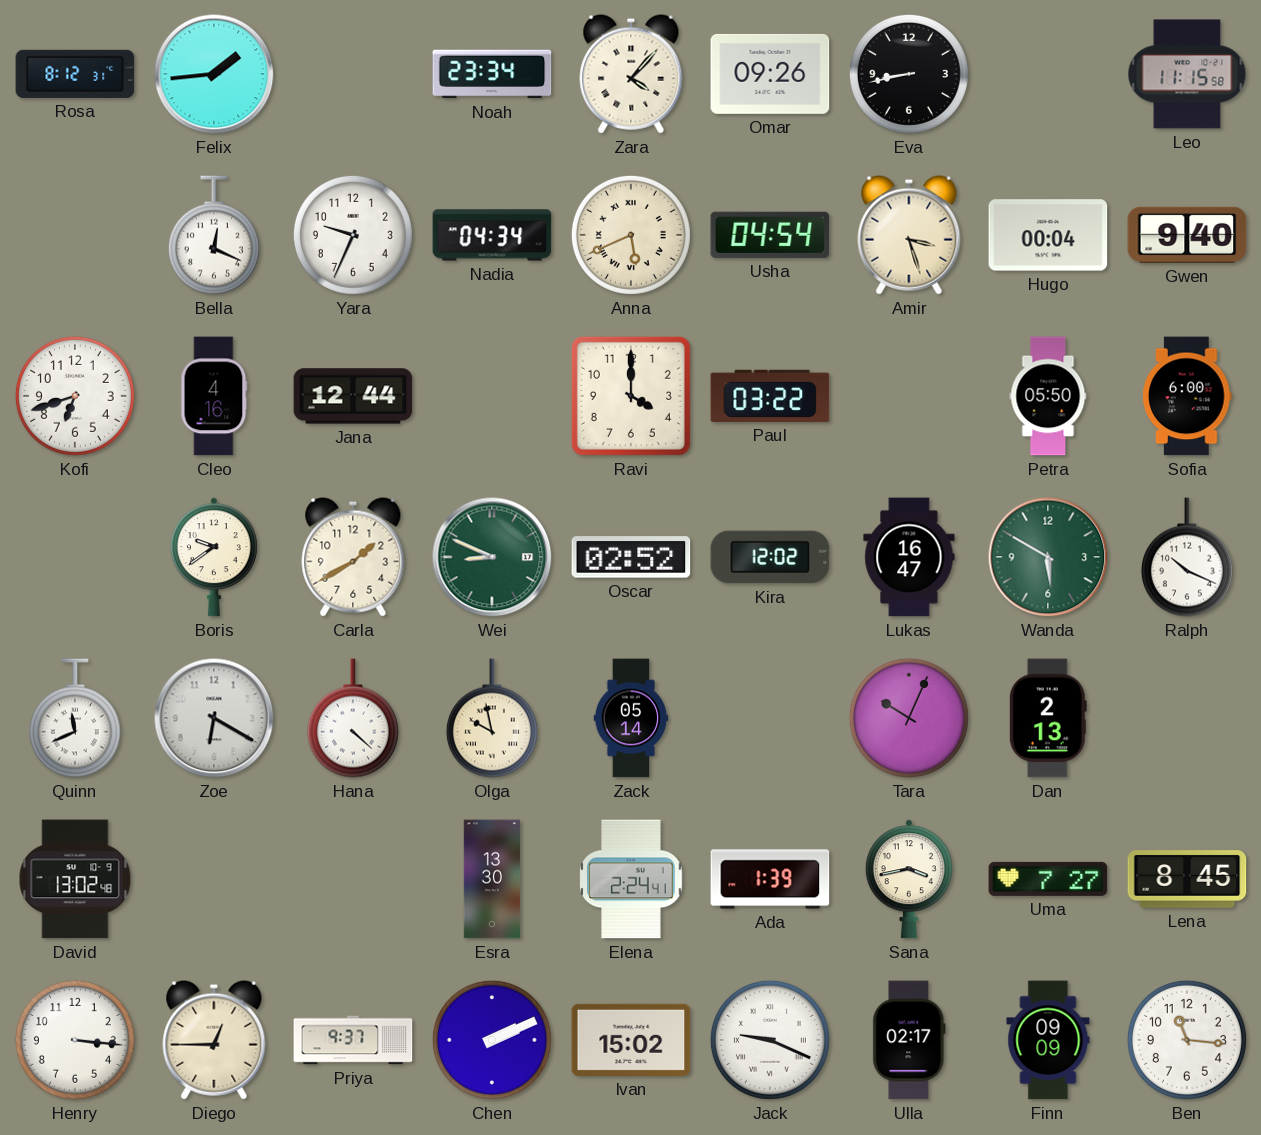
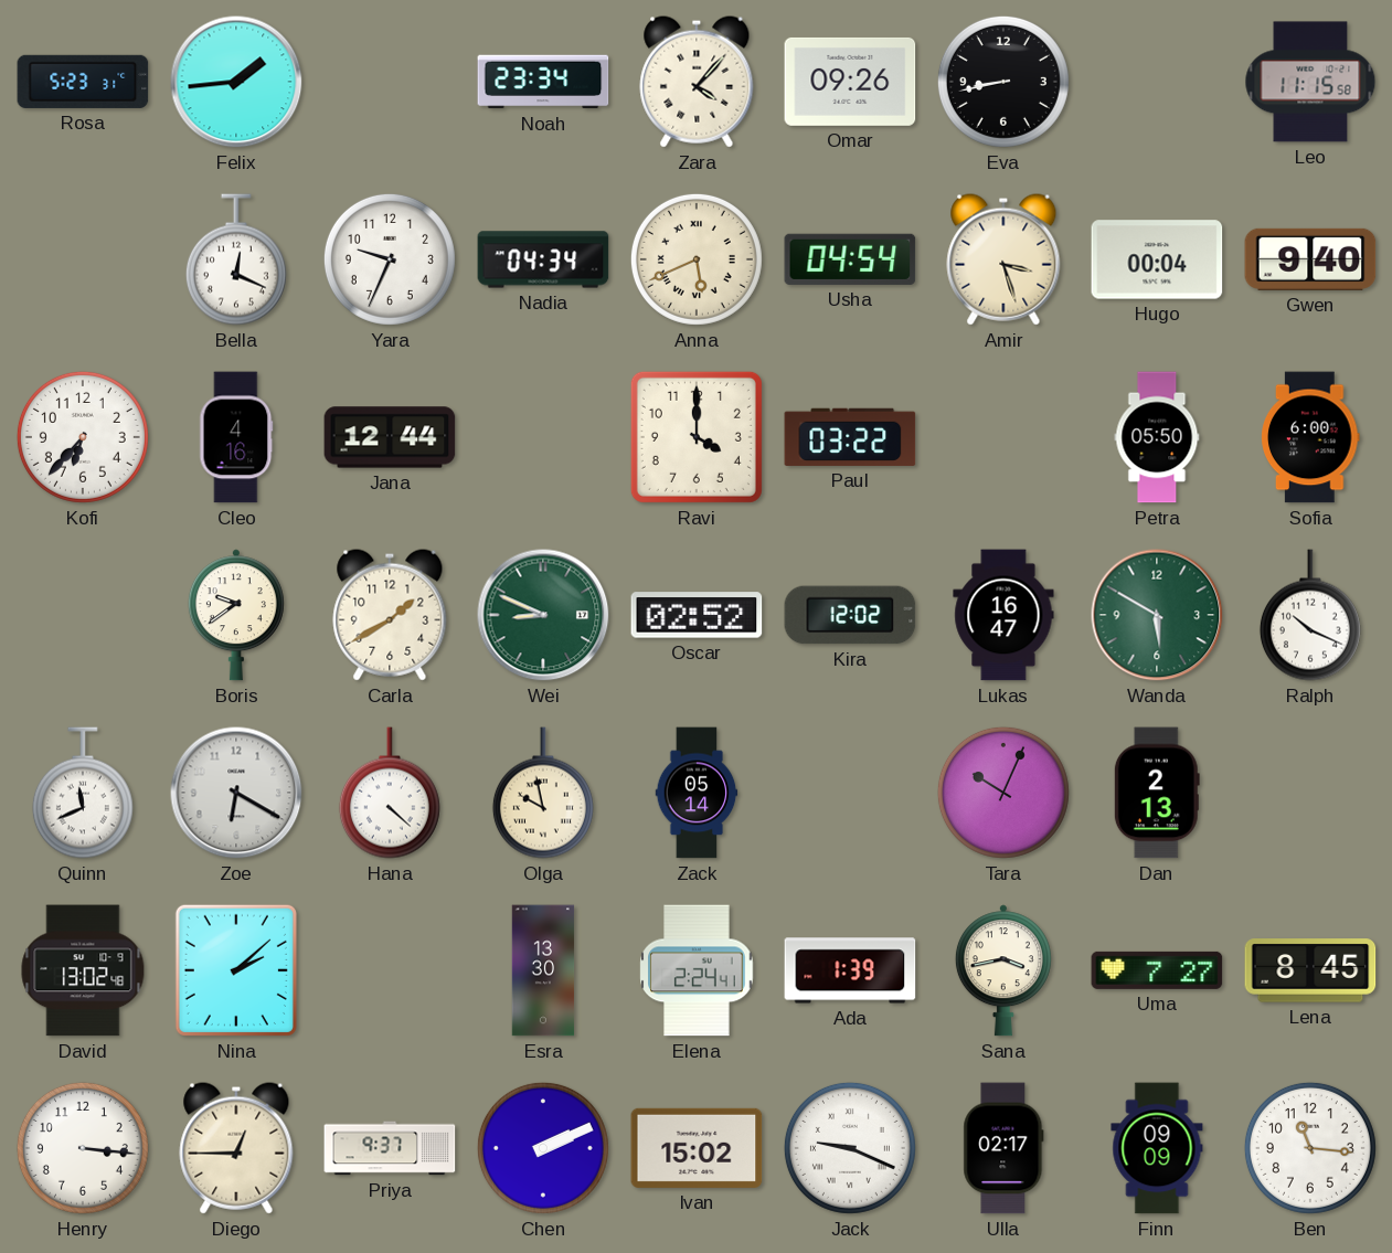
Rosa: 8:12 -> 5:23 (83, 82)
Kofi: 6:42 -> 6:37 (83, 437)
Nina: none -> 2:08 (236, 970)
